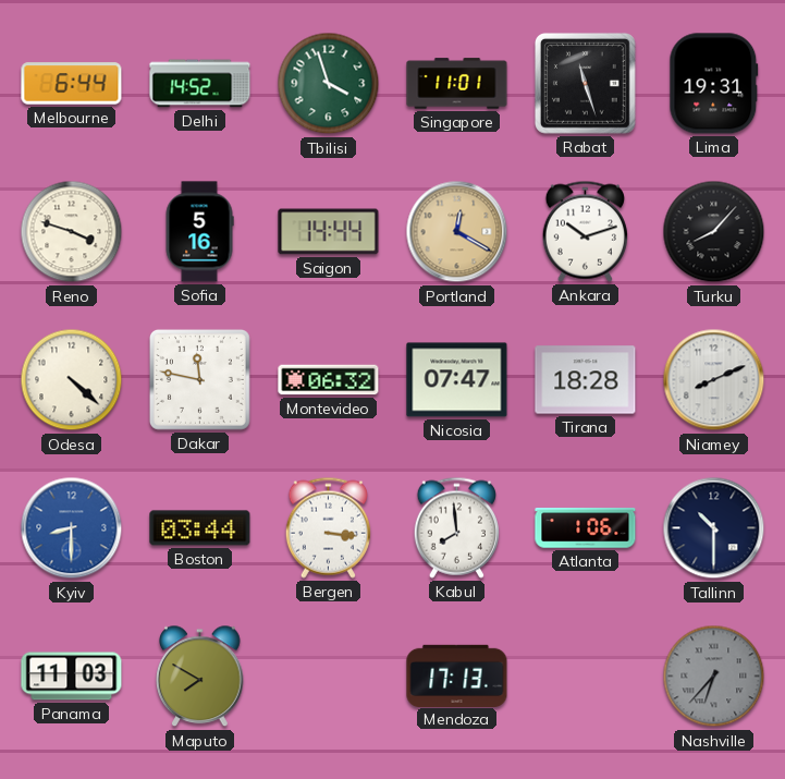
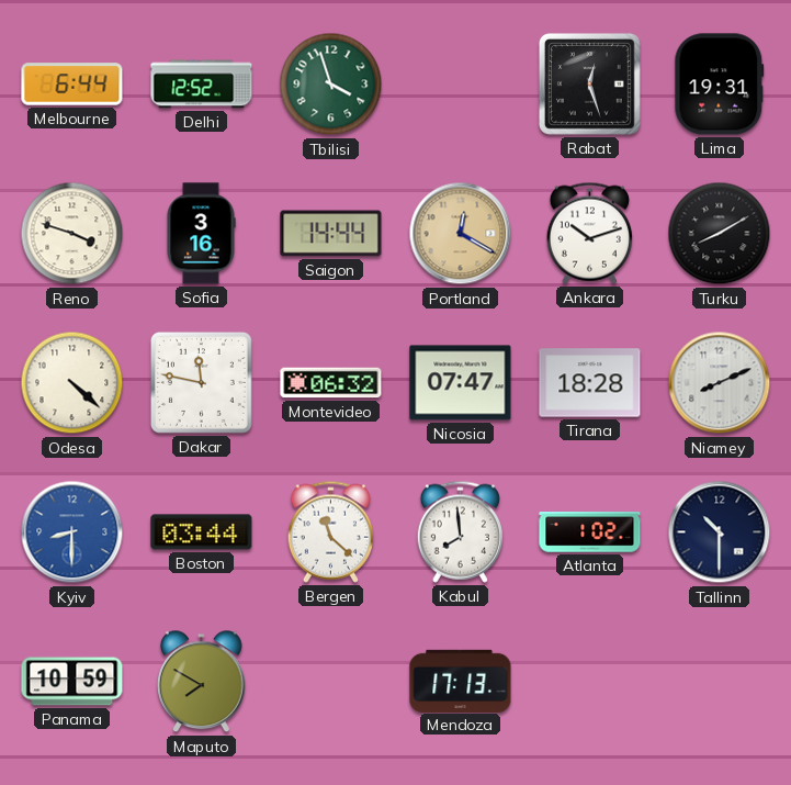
Delhi: 14:52 -> 12:52 (202, 85)
Singapore: 11:01 -> none (457, 84)
Rabat: 11:27 -> 12:27 (590, 83)
Sofia: 5:16 -> 3:16 (201, 234)
Turku: 8:07 -> 8:10 (720, 234)
Bergen: 3:16 -> 11:22 (330, 531)
Atlanta: 1:06 -> 1:02 (590, 532)
Panama: 11:03 -> 10:59 (72, 682)
Nashville: 6:37 -> none (714, 677)
